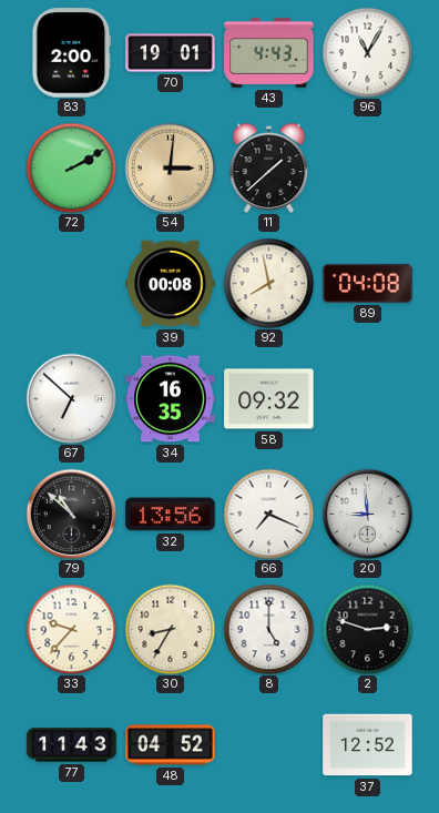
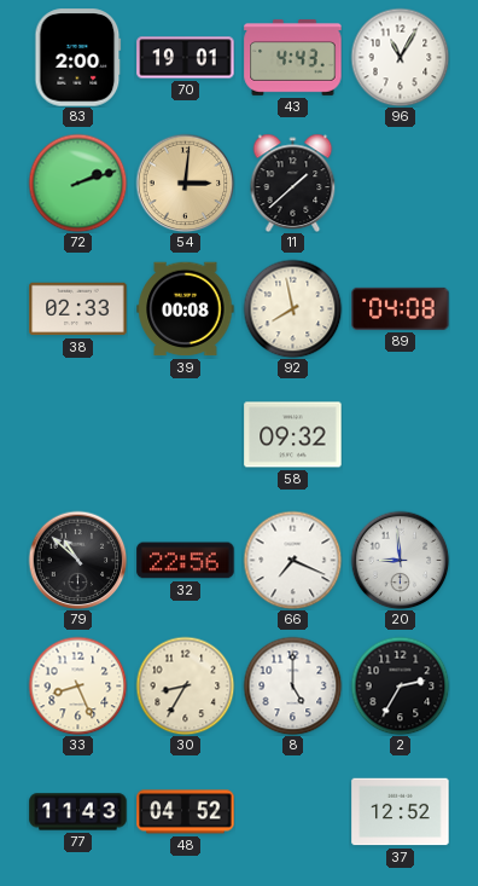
72: 2:10 -> 2:12 (77, 183)
38: none -> 02:33 (78, 309)
67: 6:52 -> none (71, 398)
34: 16:35 -> none (171, 399)
32: 13:56 -> 22:56 (186, 561)
33: 9:37 -> 8:26 (77, 685)
2: 2:48 -> 2:35 (400, 685)
